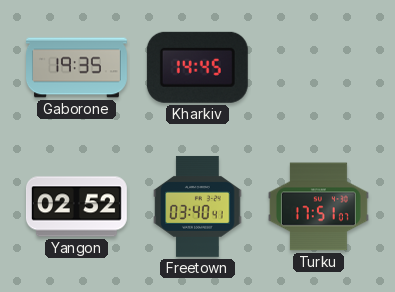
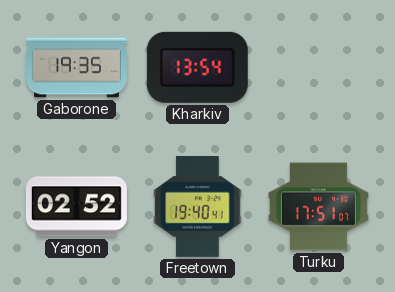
Kharkiv: 14:45 -> 13:54 (197, 67)
Freetown: 03:40 -> 19:40 (198, 206)
